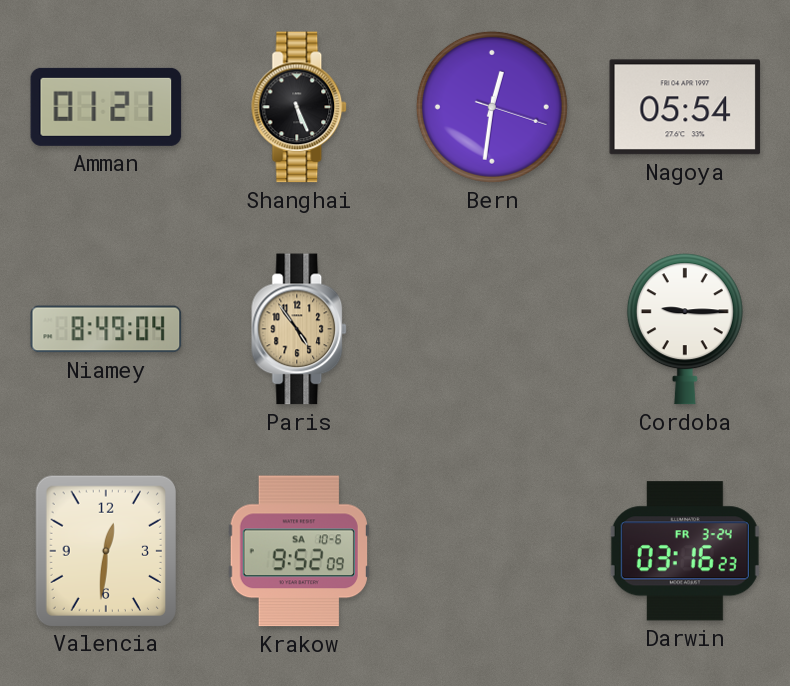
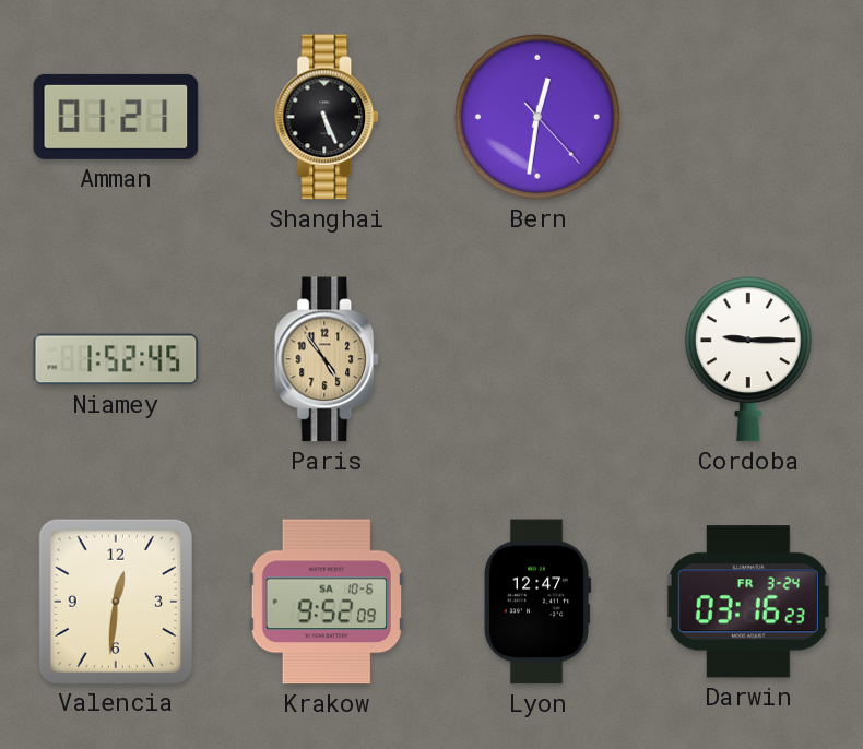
Bern: 12:31:18 -> 12:31:23 (537, 117)
Nagoya: 05:54 -> none (685, 107)
Niamey: 8:49 -> 1:52 (116, 359)
Lyon: none -> 12:47 (537, 602)
